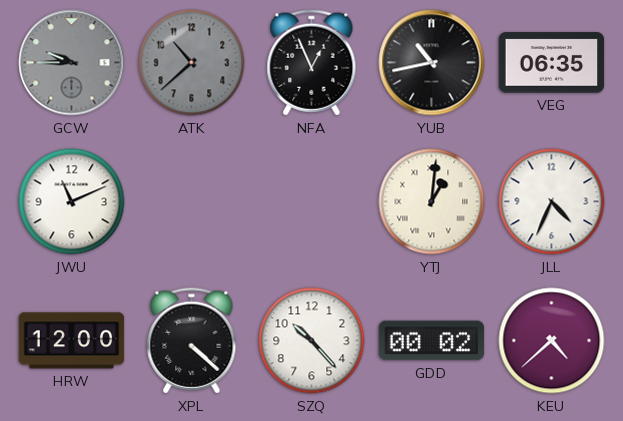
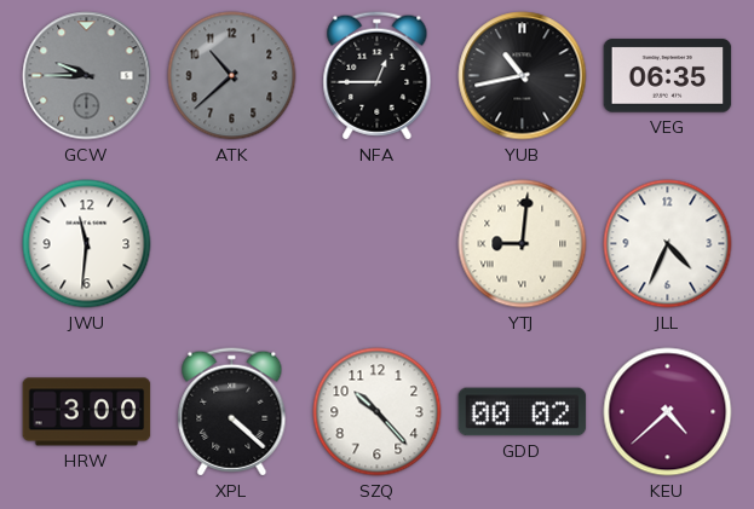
NFA: 12:56 -> 12:45 (378, 76)
JWU: 11:11 -> 11:31 (87, 244)
YTJ: 1:01 -> 9:01 (523, 244)
HRW: 12:00 -> 3:00 (87, 412)
